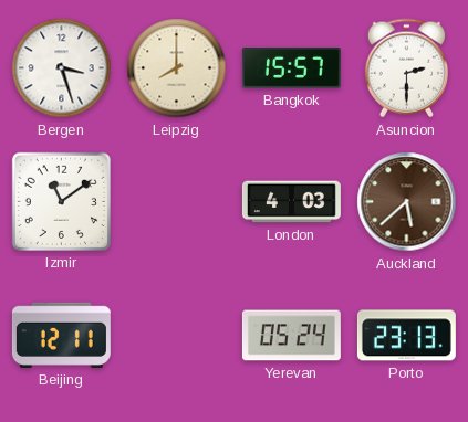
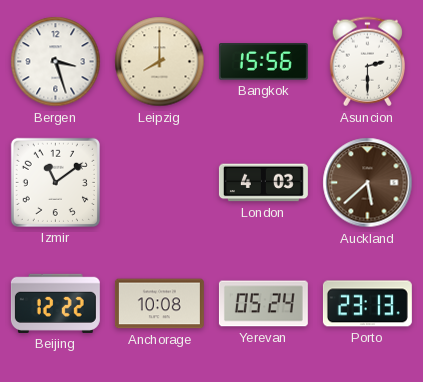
Bangkok: 15:57 -> 15:56 (263, 62)
Beijing: 12:11 -> 12:22 (55, 303)
Anchorage: none -> 10:08 (159, 304)
